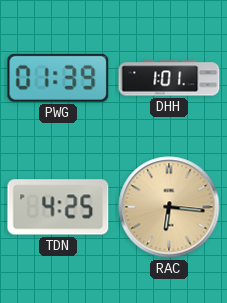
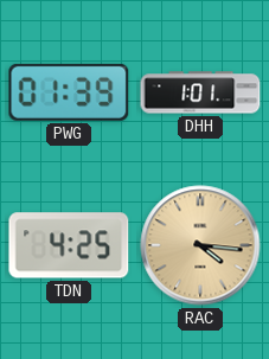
RAC: 6:16 -> 4:16 (200, 245)
